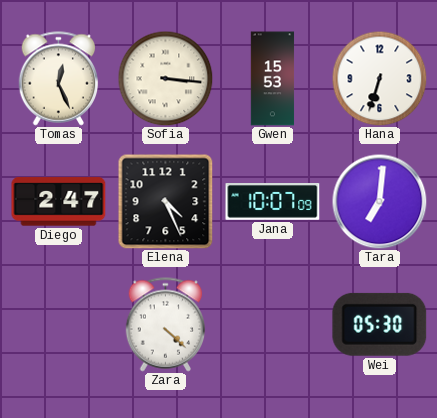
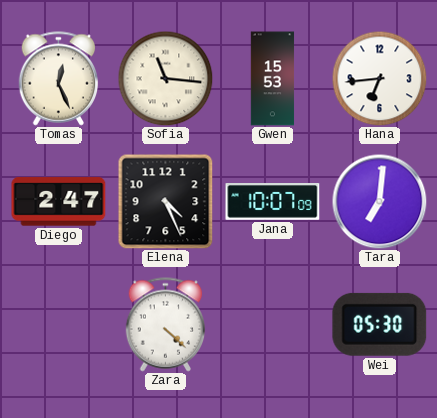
Sofia: 3:16 -> 11:16 (165, 78)
Hana: 6:33 -> 6:44 (379, 78)
